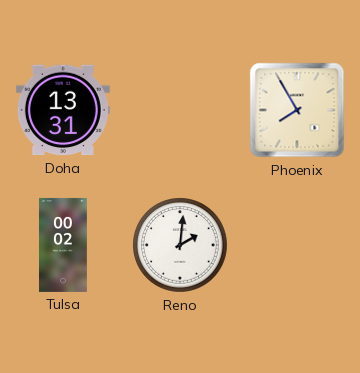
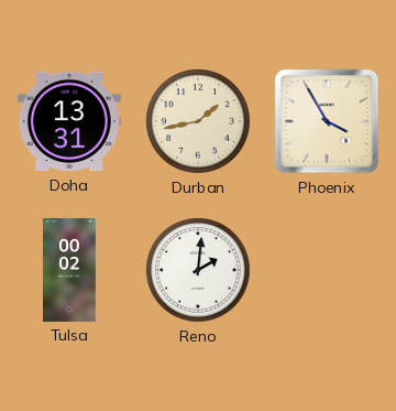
Durban: none -> 1:43 (199, 122)
Phoenix: 7:55 -> 3:55 (327, 121)
